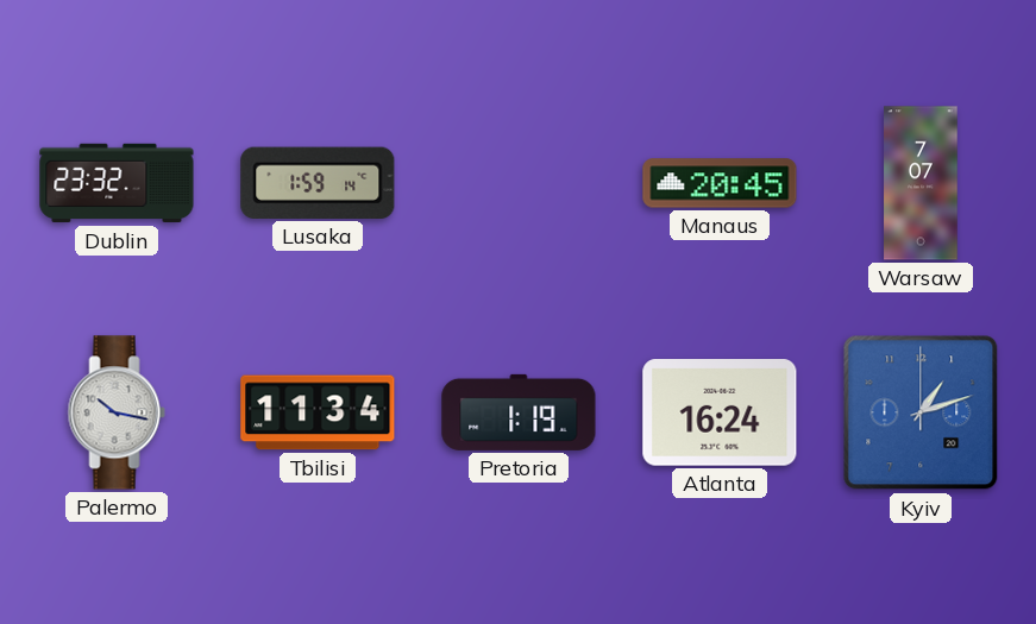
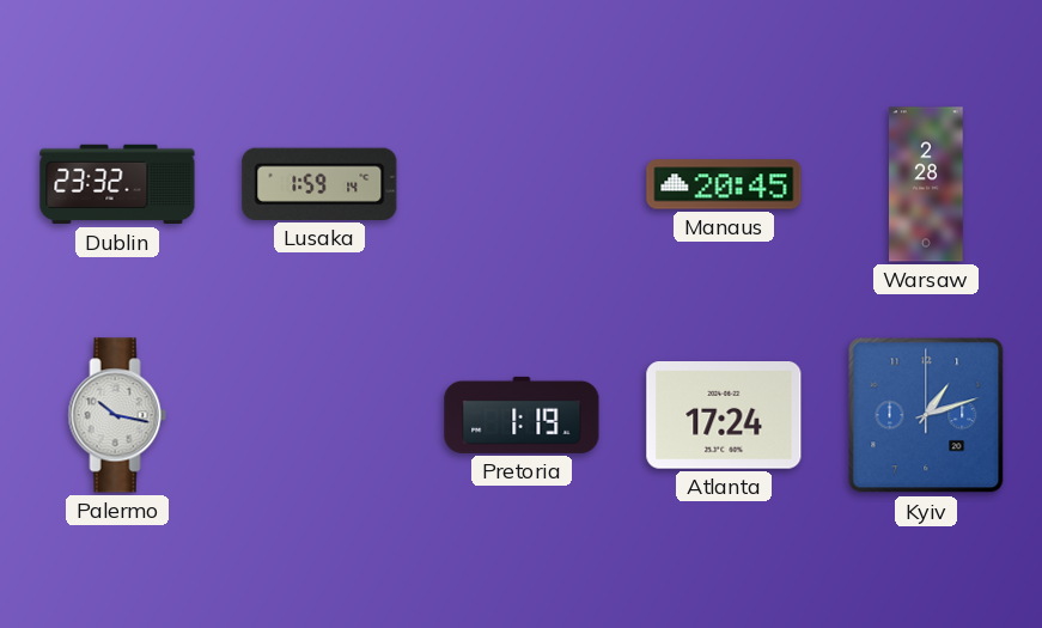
Warsaw: 7:07 -> 2:28 (926, 184)
Tbilisi: 11:34 -> none (318, 412)
Atlanta: 16:24 -> 17:24 (724, 415)
